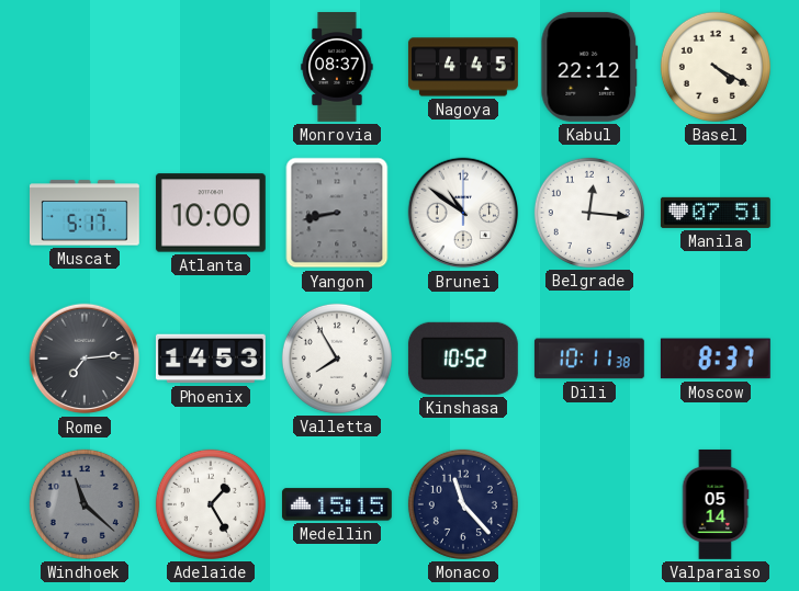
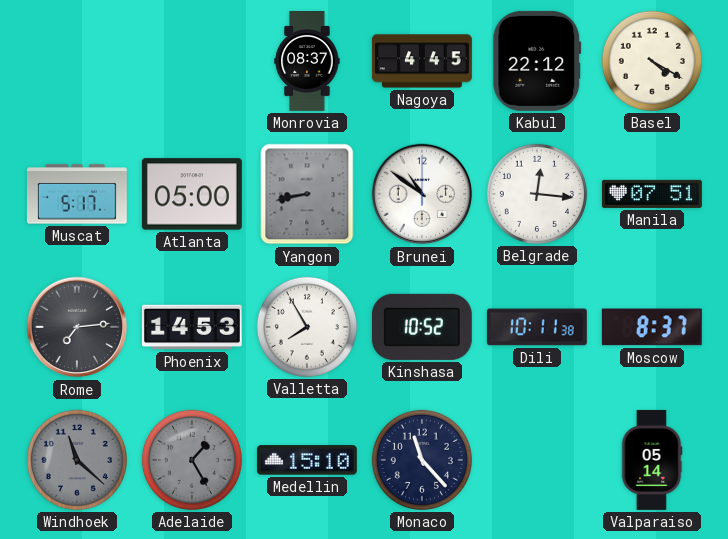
Atlanta: 10:00 -> 05:00 (192, 194)
Adelaide dial: white -> grey (192, 460)
Medellin: 15:15 -> 15:10 (307, 460)
